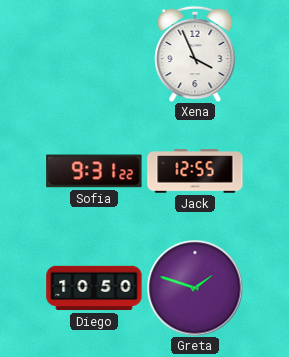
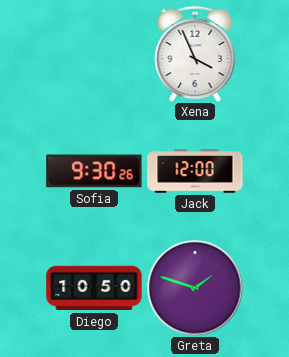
Sofia: 9:31 -> 9:30 (94, 171)
Jack: 12:55 -> 12:00 (195, 171)
